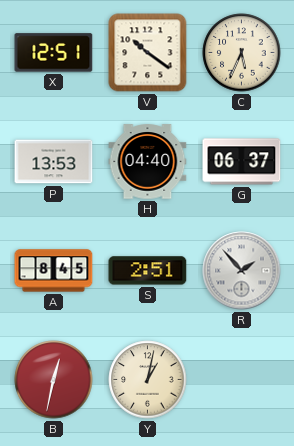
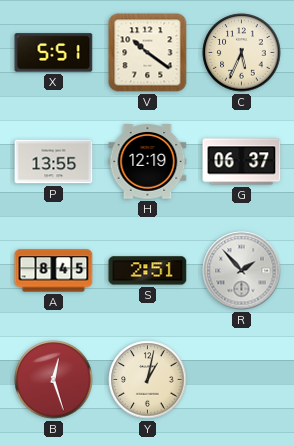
X: 12:51 -> 5:51 (54, 53)
P: 13:53 -> 13:55 (54, 162)
H: 04:40 -> 12:19 (148, 162)
B: 12:32 -> 12:27 (54, 380)
